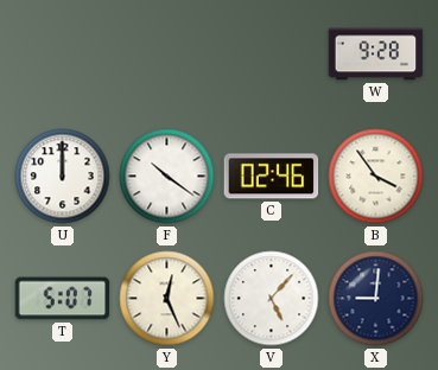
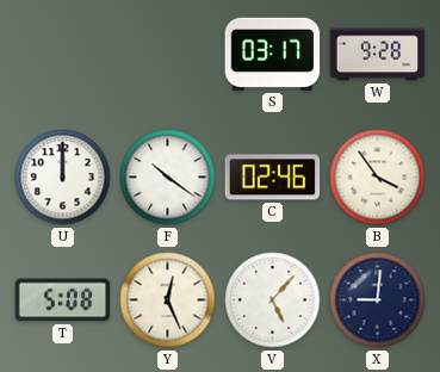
S: none -> 03:17 (273, 54)
T: 5:07 -> 5:08 (63, 300)
